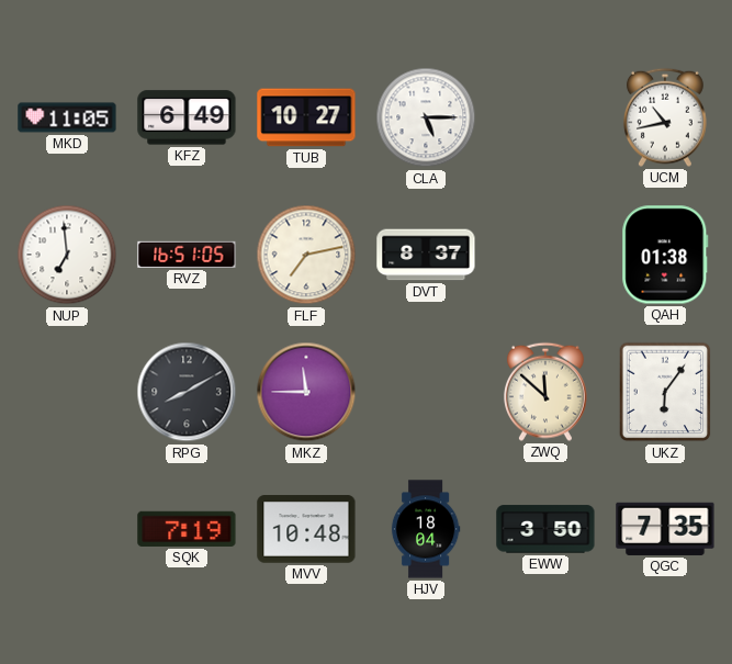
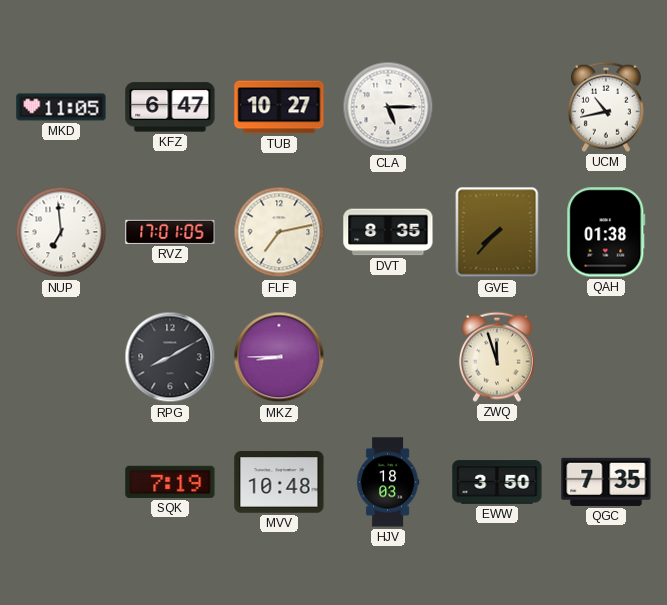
KFZ: 6:49 -> 6:47 (170, 107)
RVZ: 16:51 -> 17:01 (170, 232)
DVT: 8:37 -> 8:35 (388, 232)
GVE: none -> 7:37 (497, 232)
MKZ: 11:45 -> 8:45 (279, 357)
ZWQ: 11:52 -> 11:57 (497, 357)
UKZ: 6:06 -> none (665, 392)
HJV: 18:04 -> 18:03 (388, 482)
